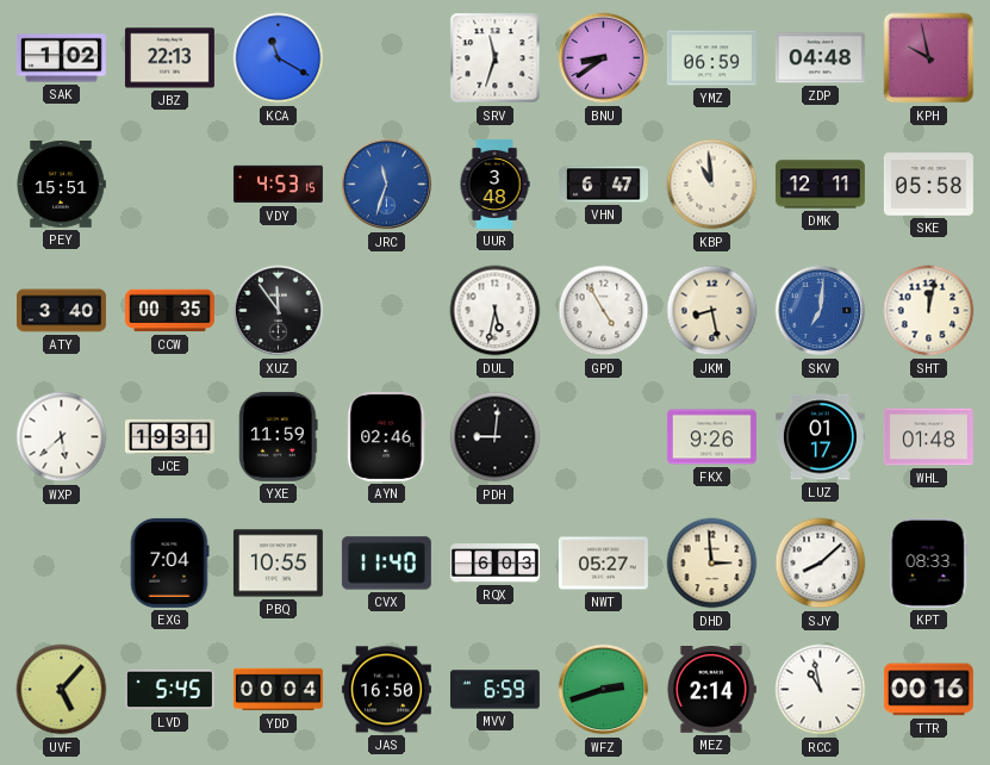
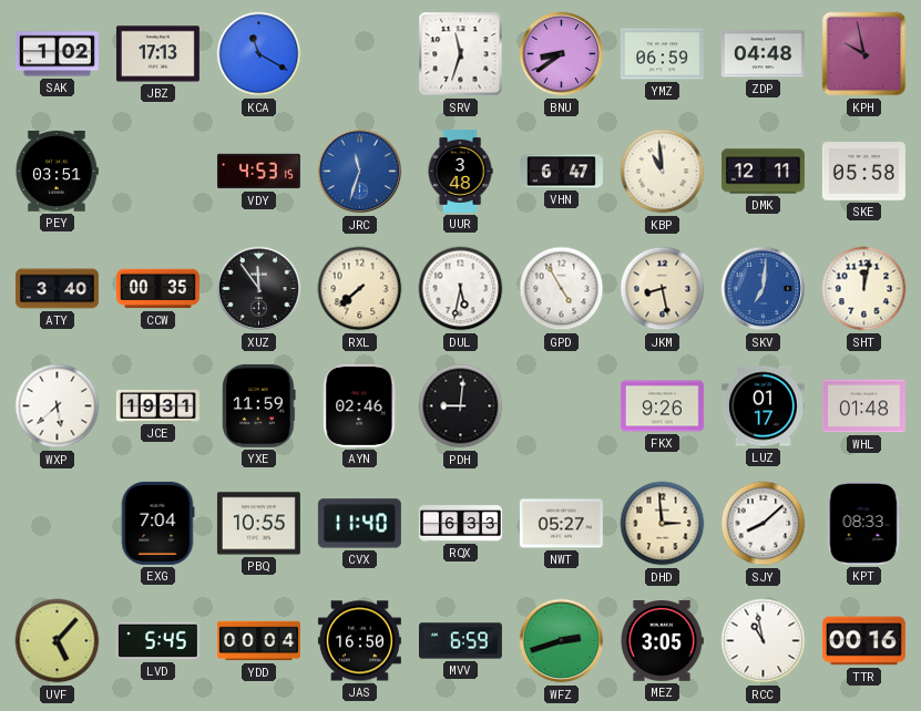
JBZ: 22:13 -> 17:13 (157, 54)
PEY: 15:51 -> 03:51 (57, 172)
RXL: none -> 7:38 (360, 289)
RQX: 6:03 -> 6:33 (460, 524)
MEZ: 2:14 -> 3:05 (662, 641)
